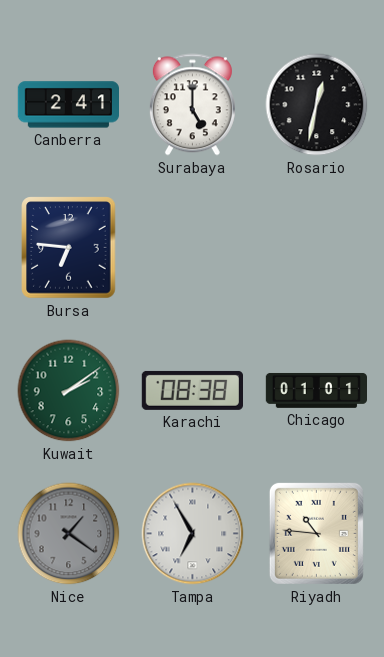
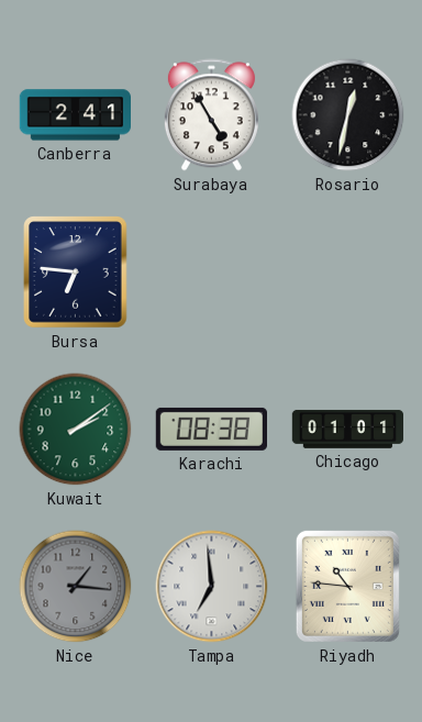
Surabaya: 5:00 -> 4:55 (211, 115)
Nice: 1:21 -> 1:16 (76, 587)
Tampa: 6:55 -> 6:59 (212, 587)
